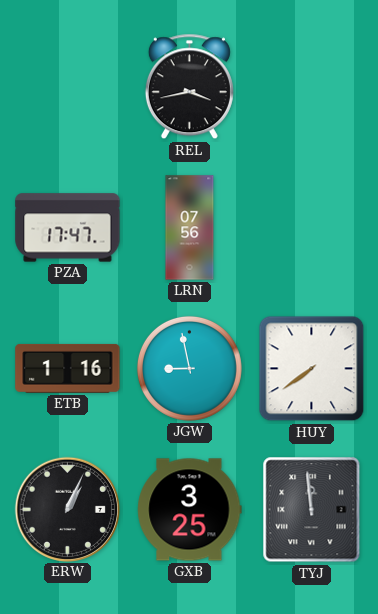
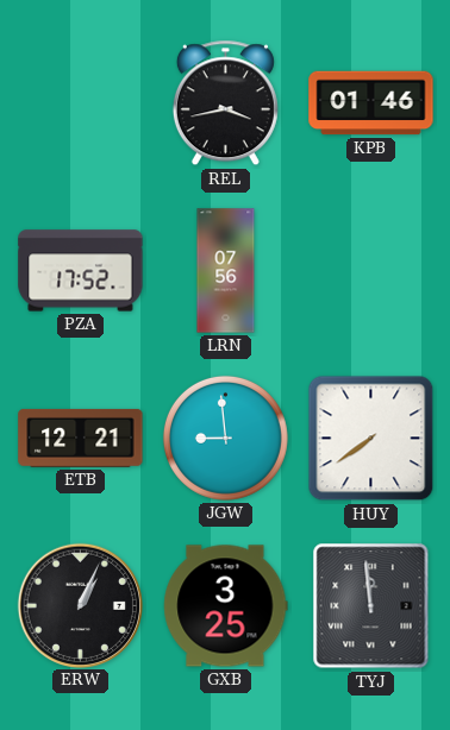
KPB: none -> 01:46 (371, 103)
PZA: 17:47 -> 17:52 (81, 271)
ETB: 1:16 -> 12:21 (81, 438)
JGW: 8:58 -> 8:59 (225, 438)
